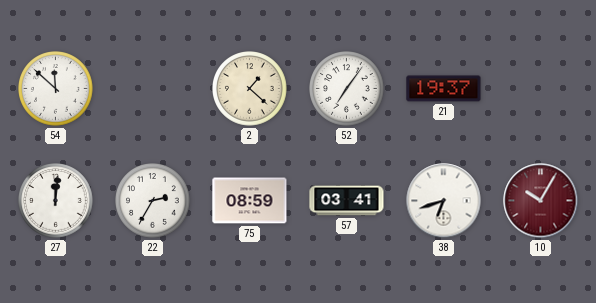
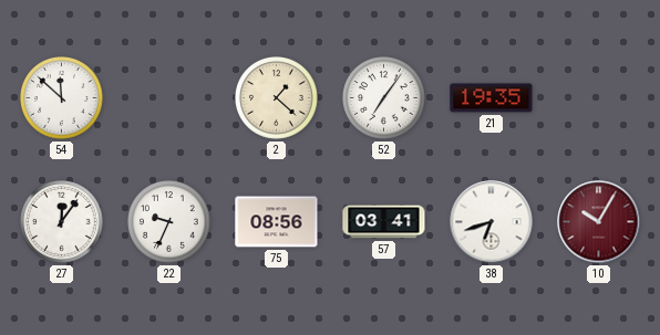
21: 19:37 -> 19:35 (492, 98)
27: 12:01 -> 12:06 (62, 222)
22: 2:35 -> 9:34 (169, 222)
75: 08:59 -> 08:56 (277, 222)
